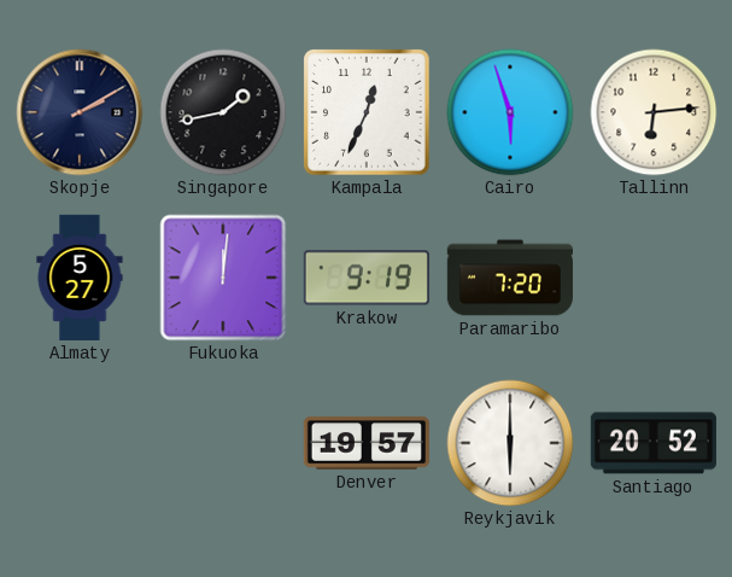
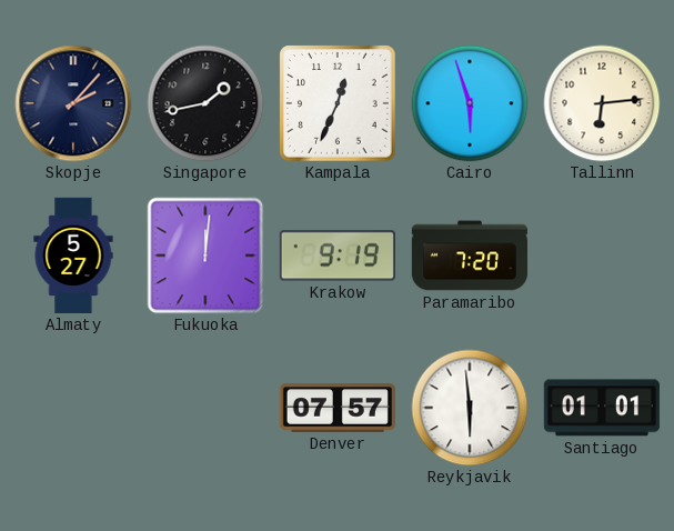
Skopje: 2:10 -> 2:07 (73, 103)
Denver: 19:57 -> 07:57 (338, 408)
Reykjavik: 6:00 -> 5:59 (470, 408)
Santiago: 20:52 -> 01:01 (602, 408)
